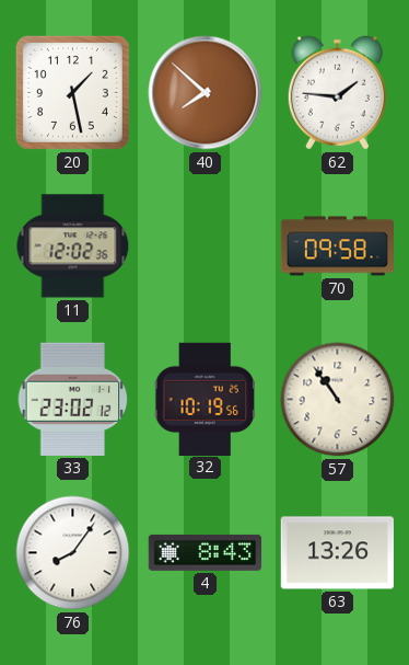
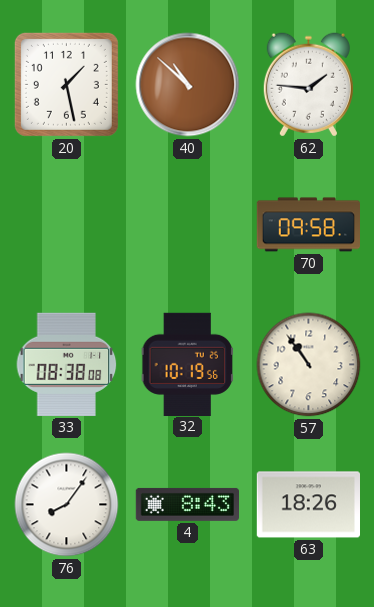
40: 7:52 -> 10:52 (188, 85)
11: 12:02 -> none (73, 246)
33: 23:02 -> 08:38 (67, 364)
63: 13:26 -> 18:26 (308, 505)
